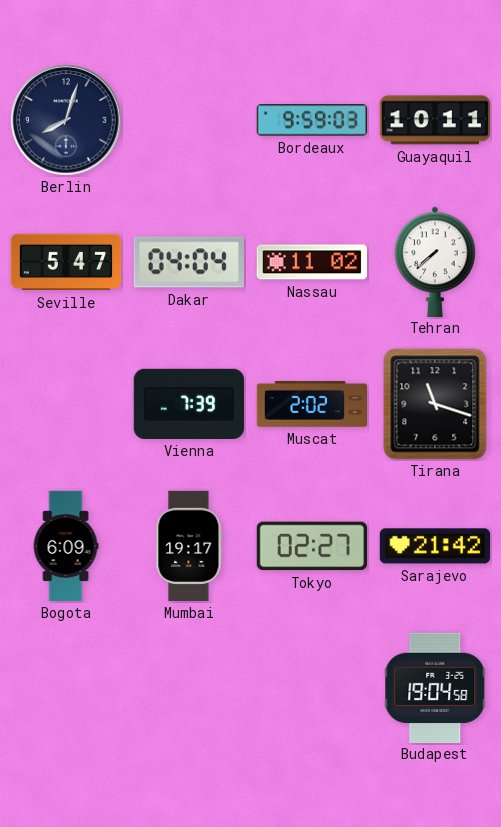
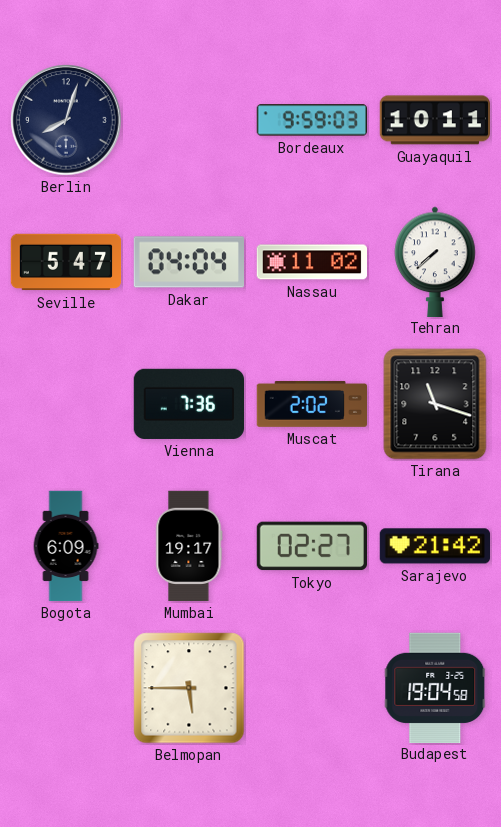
Vienna: 7:39 -> 7:36 (188, 404)
Belmopan: none -> 5:45 (189, 688)
